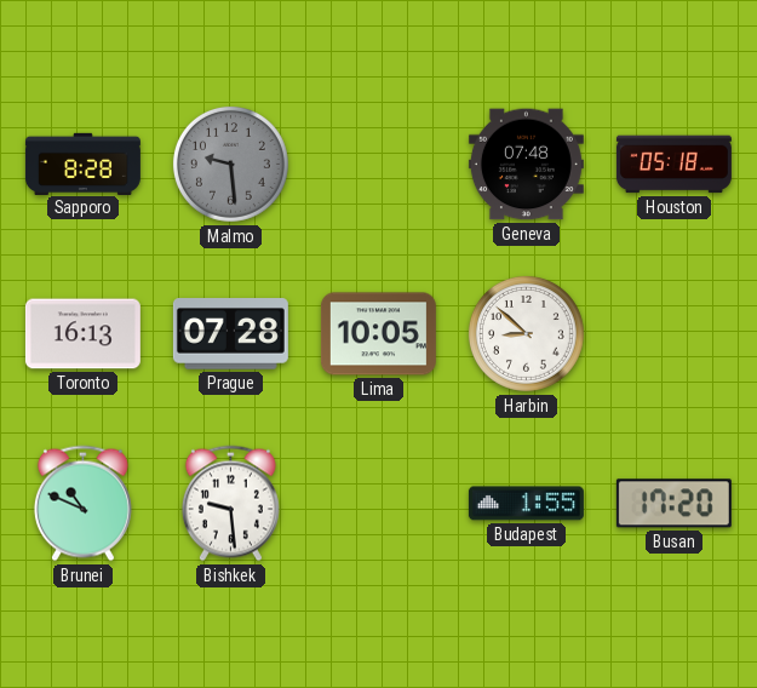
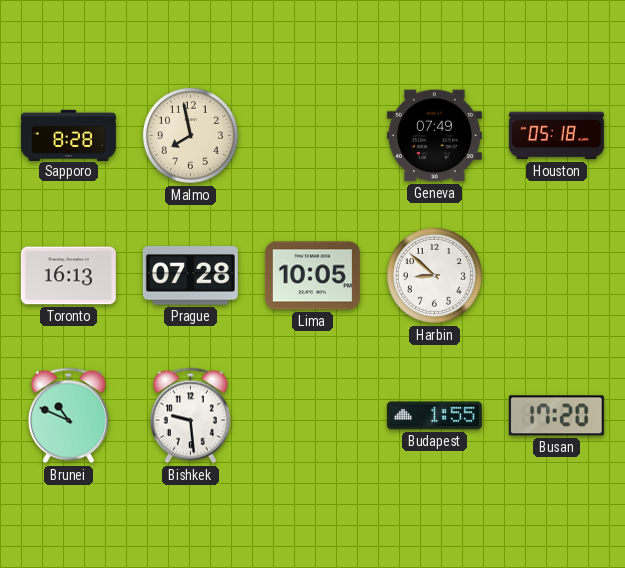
Malmo: 9:29 -> 7:58 (190, 135)
Malmo dial: grey -> cream (190, 135)
Geneva: 07:48 -> 07:49 (434, 136)
